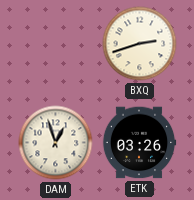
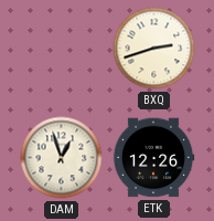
ETK: 03:26 -> 12:26 (153, 158)
